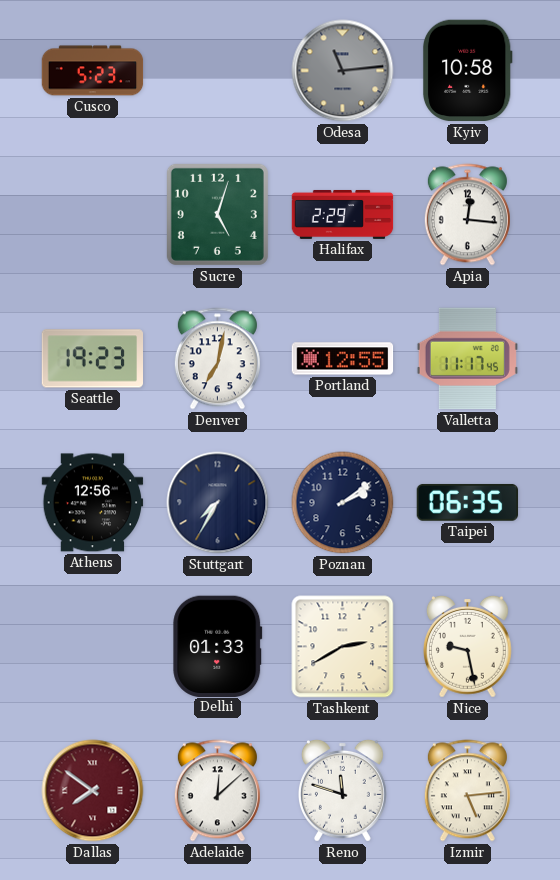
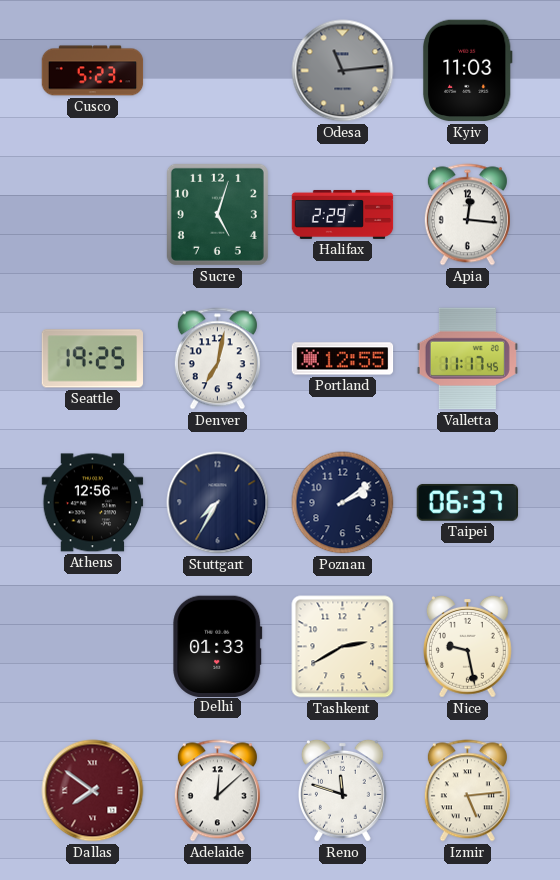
Kyiv: 10:58 -> 11:03 (467, 71)
Seattle: 19:23 -> 19:25 (93, 359)
Taipei: 06:35 -> 06:37 (468, 502)
